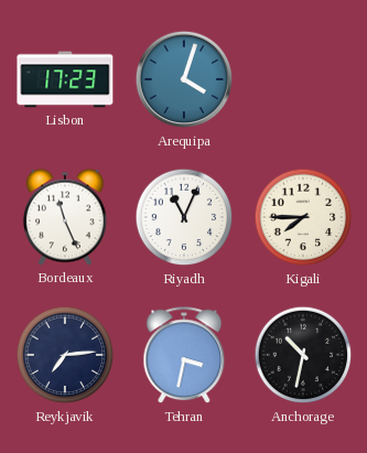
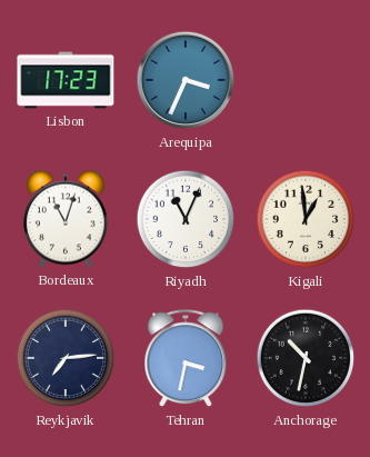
Arequipa: 4:03 -> 3:34 (186, 80)
Bordeaux: 11:26 -> 11:03 (66, 219)
Kigali: 7:45 -> 12:59 (306, 219)
